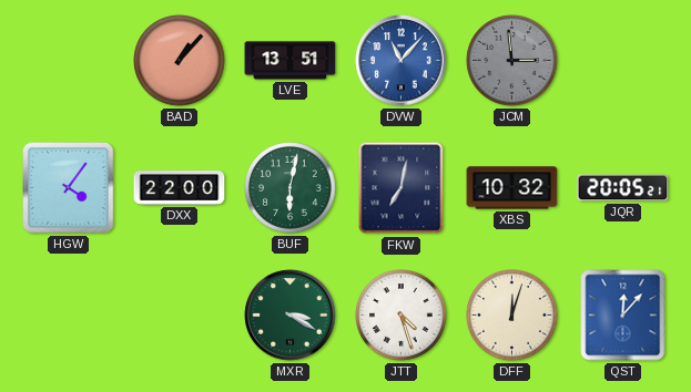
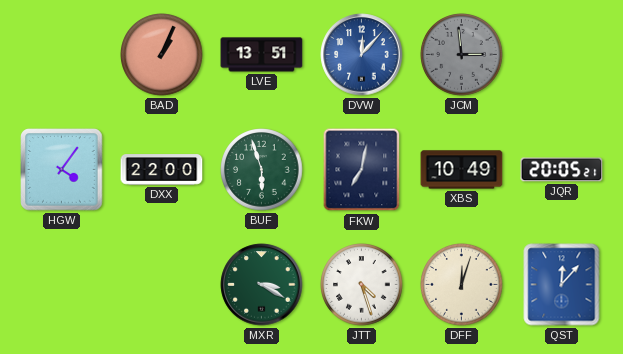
BAD: 1:07 -> 1:04 (162, 55)
DVW: 11:07 -> 12:07 (362, 55)
BUF: 6:02 -> 5:57 (262, 170)
XBS: 10:32 -> 10:49 (462, 170)
